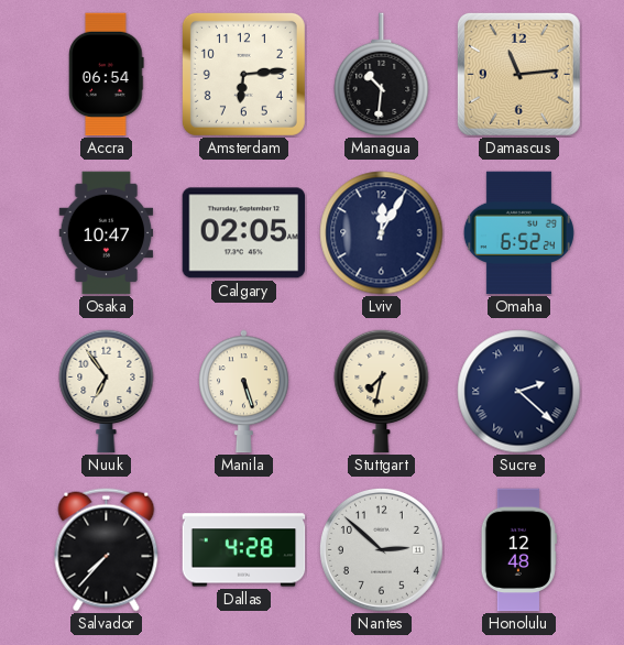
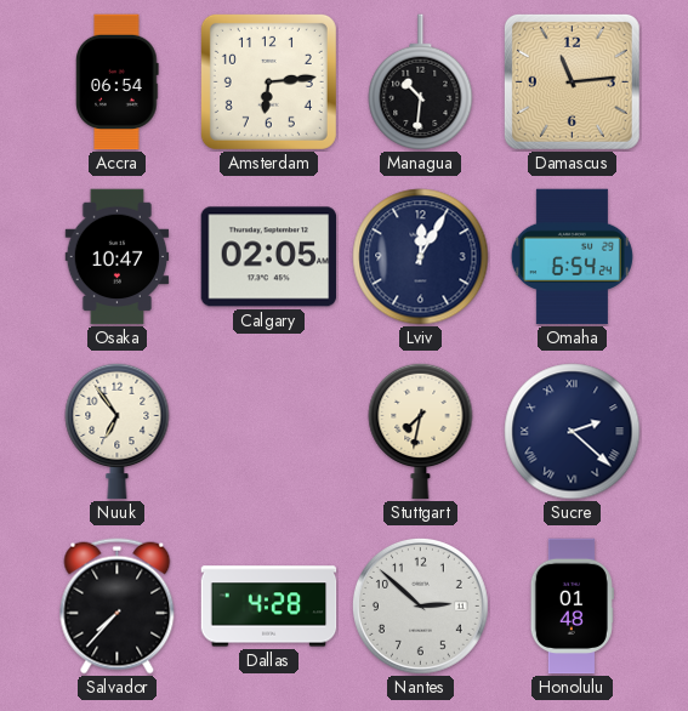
Omaha: 6:52 -> 6:54 (572, 257)
Manila: 5:27 -> none (244, 392)
Honolulu: 12:48 -> 01:48 (572, 607)
